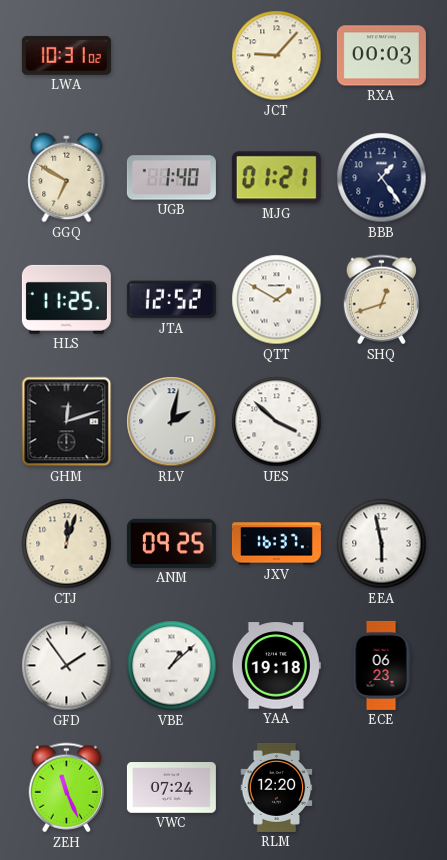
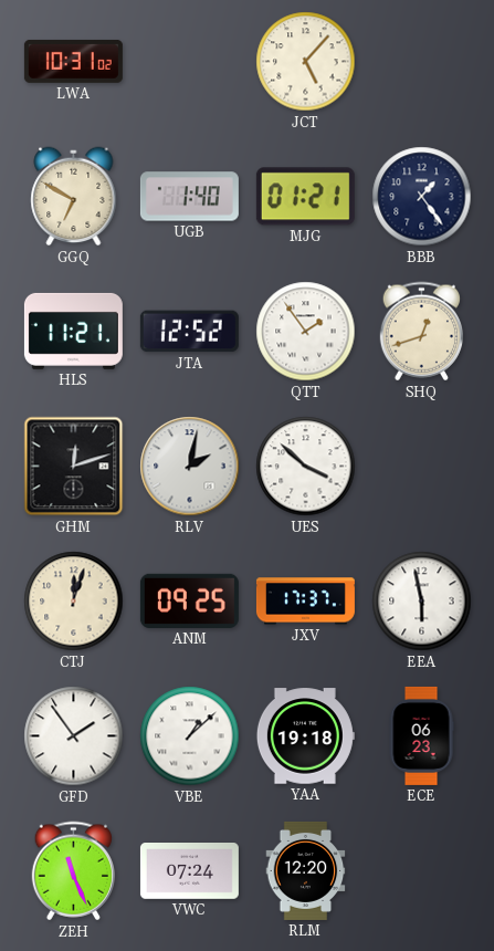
JCT: 9:07 -> 5:07 (306, 62)
RXA: 00:03 -> none (381, 56)
HLS: 11:25 -> 11:21 (73, 331)
QTT: 1:50 -> 1:54 (306, 332)
JXV: 16:37 -> 17:37 (305, 602)
